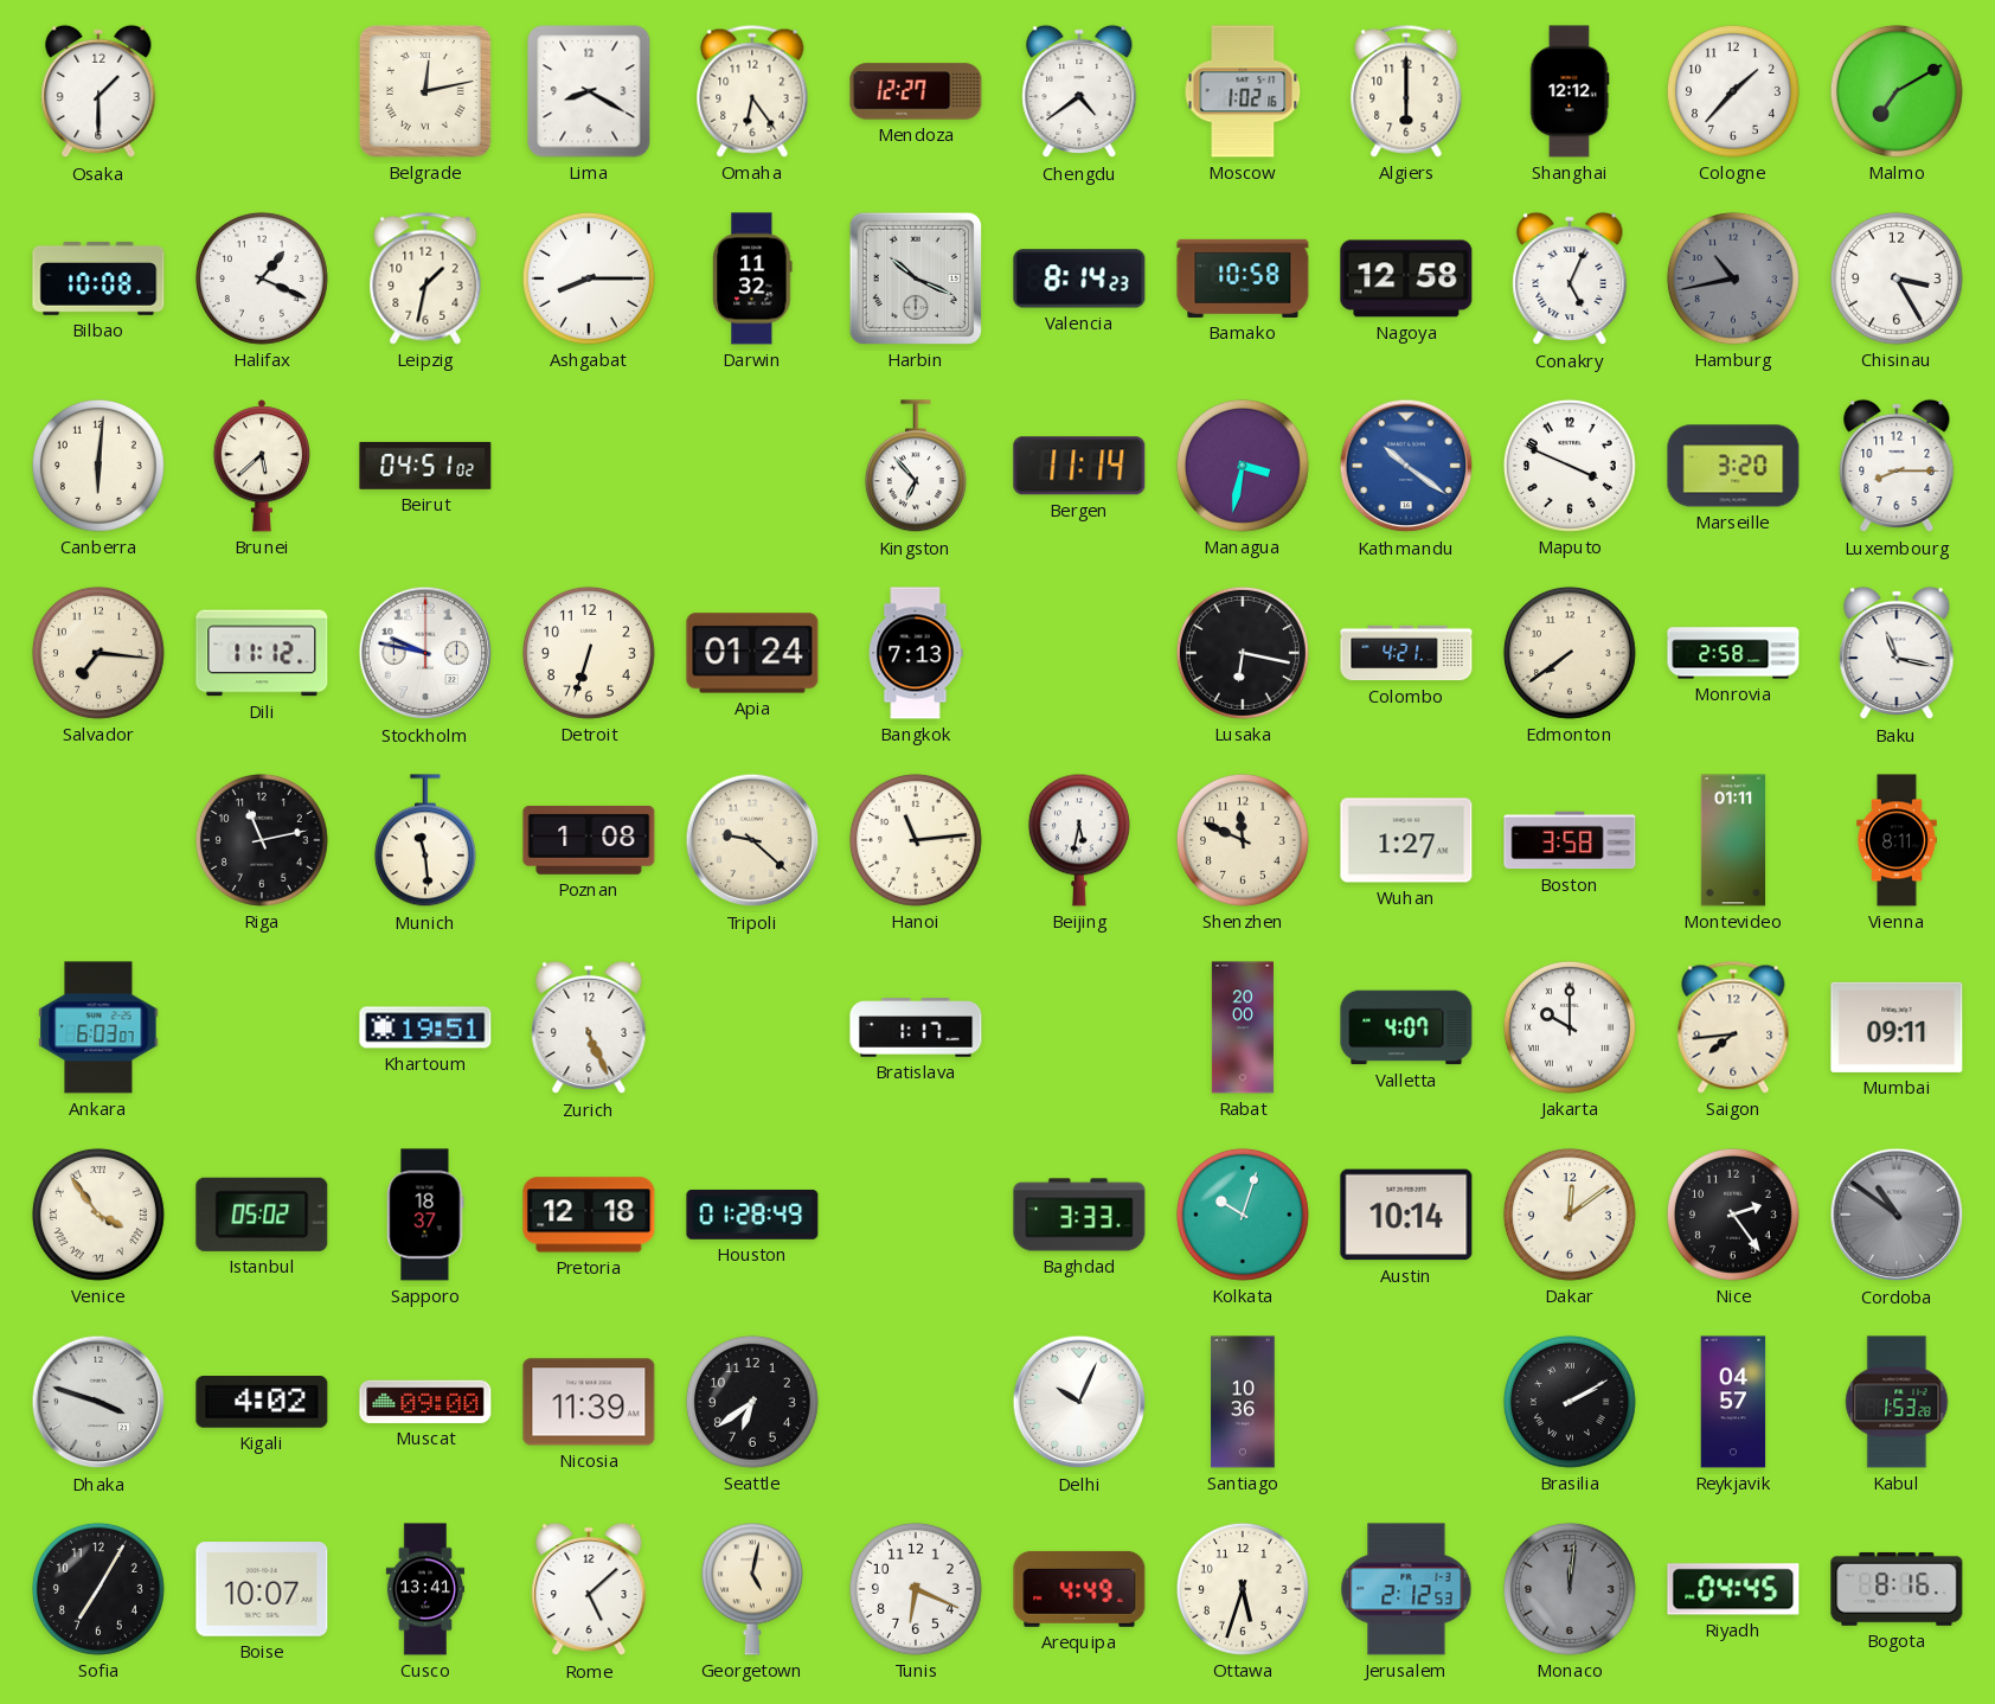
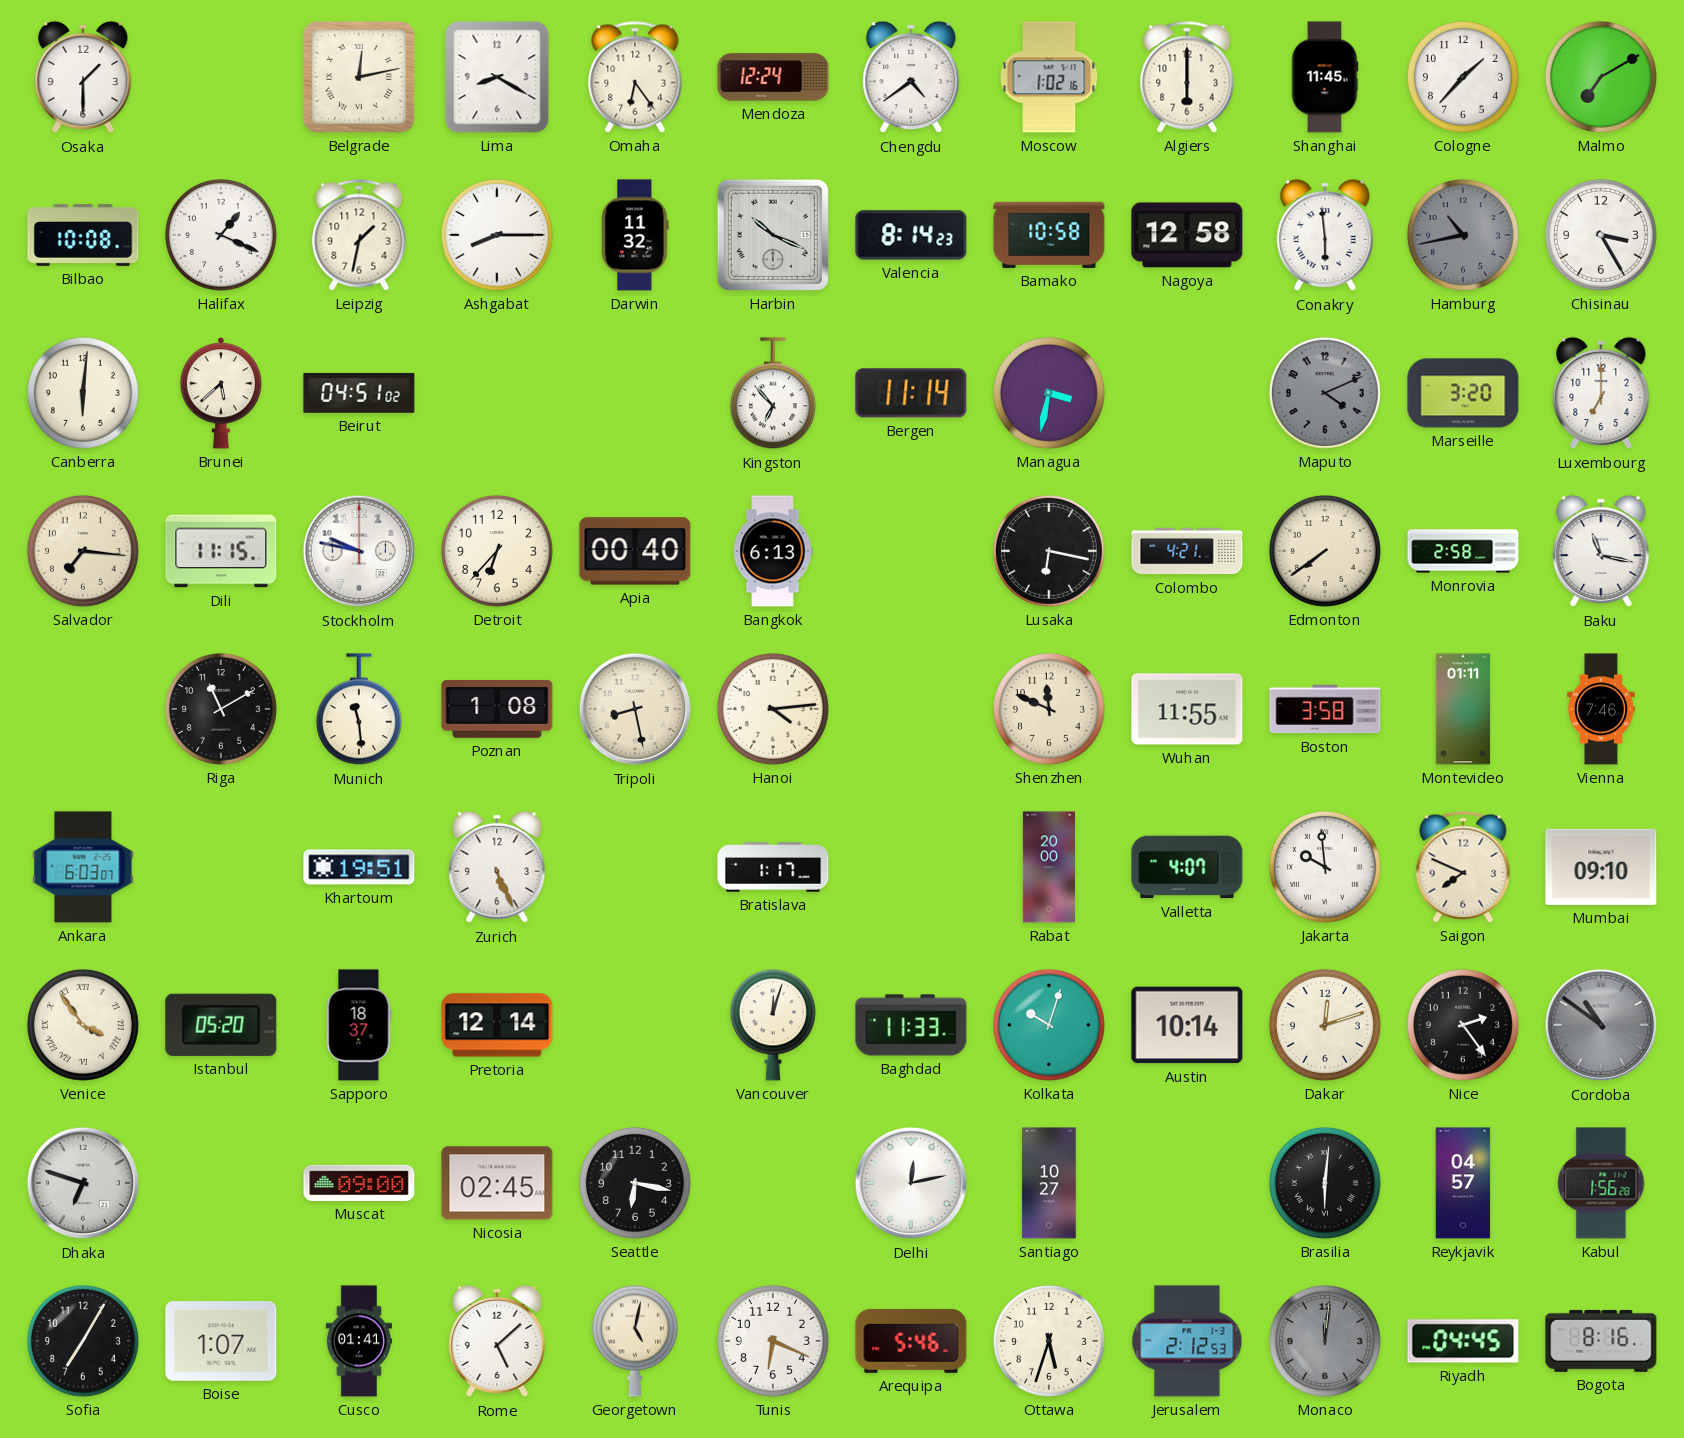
Mendoza: 12:27 -> 12:24 (773, 77)
Shanghai: 12:12 -> 11:45 (1325, 77)
Conakry: 5:04 -> 5:59 (1325, 235)
Kathmandu: 10:21 -> none (1406, 466)
Maputo: 3:49 -> 4:11 (1325, 393)
Maputo dial: white -> grey (1325, 393)
Luxembourg: 8:15 -> 7:00 (1601, 393)
Dili: 11:12 -> 11:15 (221, 551)
Detroit: 6:33 -> 6:37 (497, 551)
Apia: 01:24 -> 00:40 (635, 551)
Bangkok: 7:13 -> 6:13 (773, 551)
Riga: 11:13 -> 11:10 (221, 709)
Tripoli: 9:22 -> 8:28 (635, 709)
Hanoi: 11:14 -> 4:14 (773, 709)
Beijing: 5:32 -> none (1079, 840)
Wuhan: 1:27 -> 11:55 (1187, 709)
Vienna: 8:11 -> 7:46 (1601, 709)
Jakarta: 10:00 -> 9:59 (1325, 867)
Saigon: 7:44 -> 7:49 (1463, 867)
Mumbai: 09:11 -> 09:10 (1601, 867)
Istanbul: 05:02 -> 05:20 (221, 1025)
Pretoria: 12:18 -> 12:14 (497, 1025)
Houston: 01:28 -> none (752, 1215)
Vancouver: none -> 12:03 (773, 1025)
Baghdad: 3:33 -> 11:33 (911, 1025)
Dakar: 12:09 -> 12:12 (1325, 1025)
Dhaka: 3:48 -> 6:48 (83, 1183)
Kigali: 4:02 -> none (262, 1403)
Nicosia: 11:39 -> 02:45 (497, 1183)
Seattle: 6:39 -> 6:17 (635, 1183)
Delhi: 10:04 -> 12:13 (911, 1183)
Santiago: 10:36 -> 10:27 (1049, 1183)
Brasilia: 2:10 -> 6:01 (1325, 1183)
Kabul: 1:53 -> 1:56 (1601, 1183)
Boise: 10:07 -> 1:07 (221, 1341)
Cusco: 13:41 -> 01:41 (358, 1341)
Arequipa: 4:49 -> 5:46 (911, 1341)
